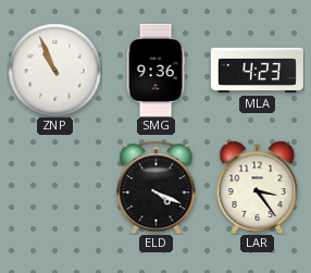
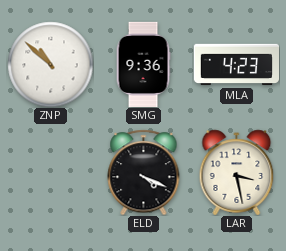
ZNP: 10:56 -> 10:52 (50, 64)
LAR: 3:24 -> 3:28 (237, 172)
